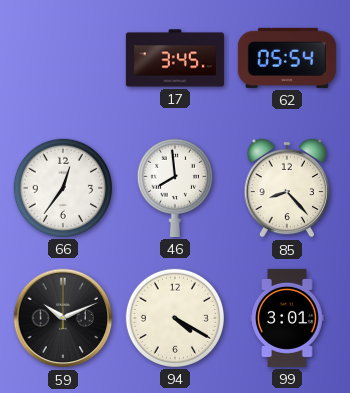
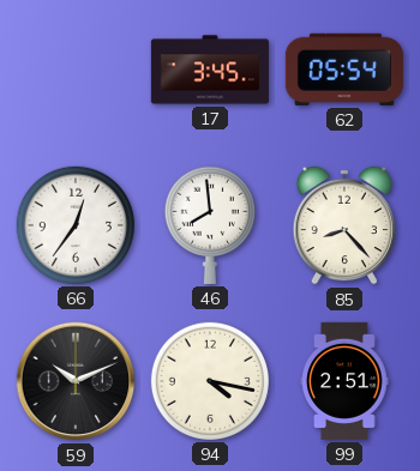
94: 4:20 -> 4:17 (210, 381)
99: 3:01 -> 2:51 (344, 381)
